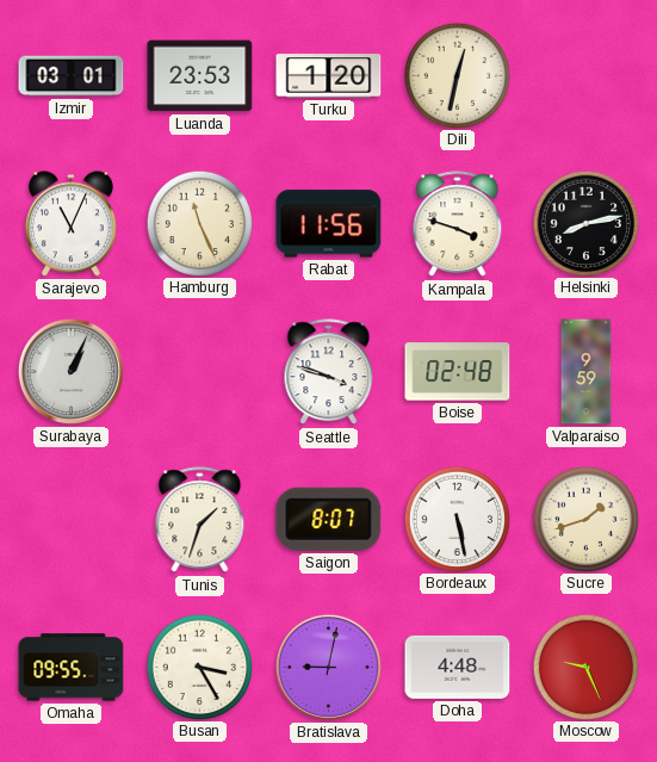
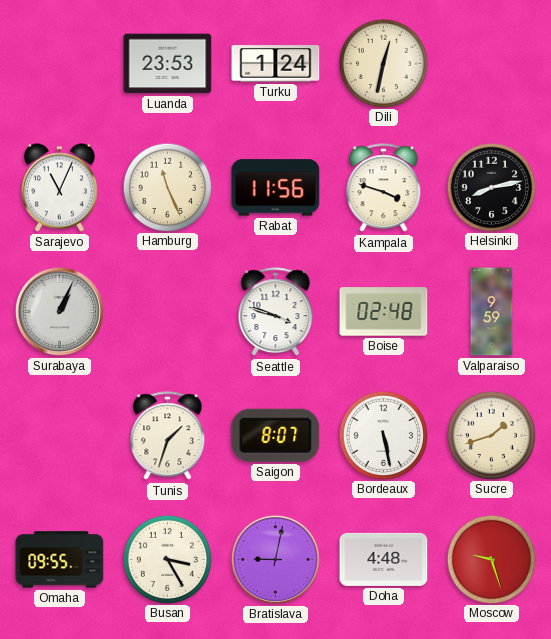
Izmir: 03:01 -> none (72, 76)
Turku: 1:20 -> 1:24 (276, 64)
Moscow: 9:26 -> 9:27 (491, 559)
